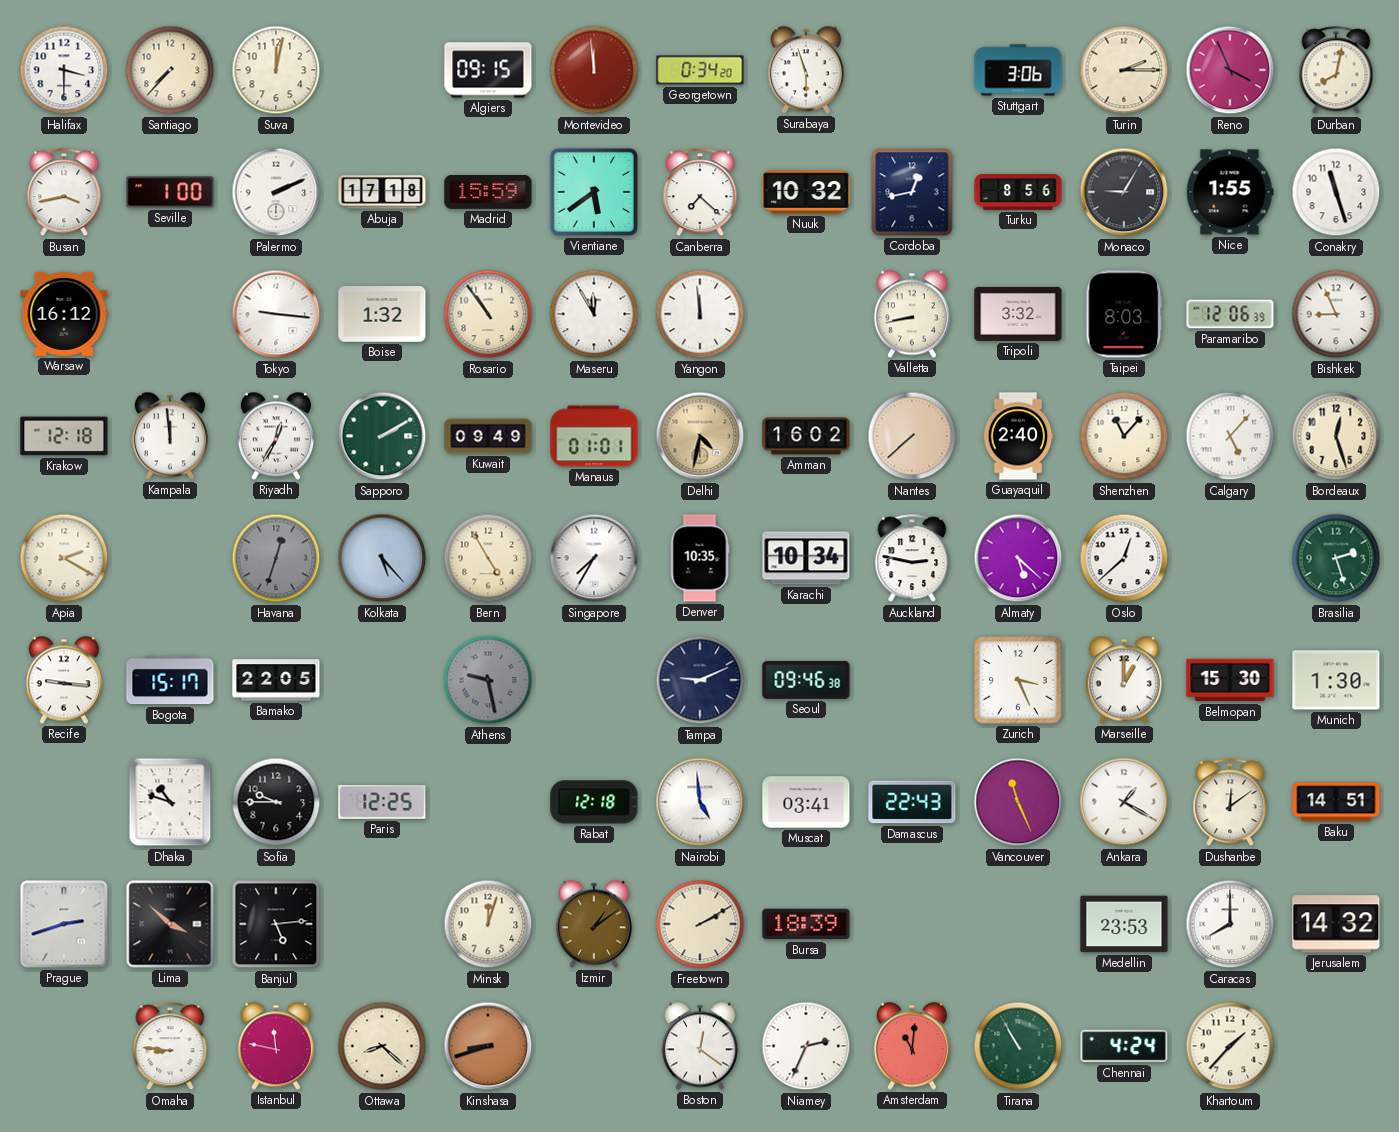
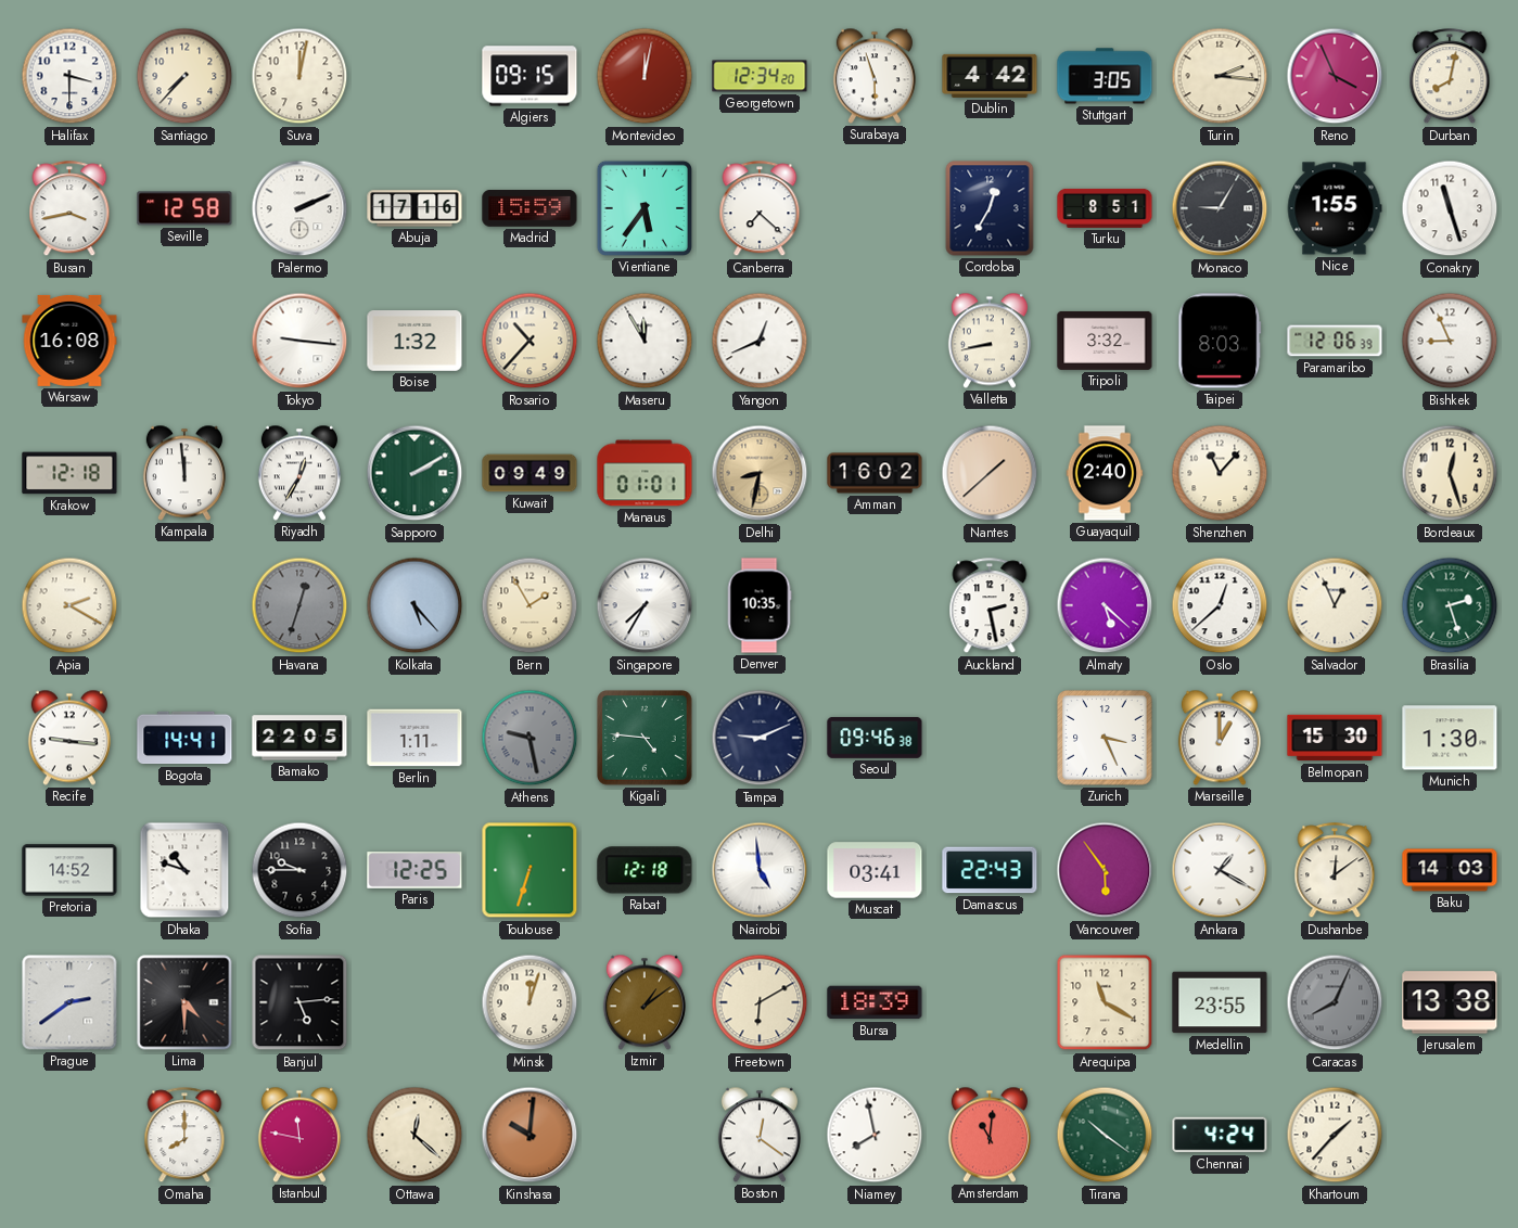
Montevideo: 11:59 -> 12:02 (645, 76)
Georgetown: 0:34 -> 12:34 (760, 76)
Dublin: none -> 4:42 (990, 76)
Stuttgart: 3:06 -> 3:05 (1105, 76)
Turin: 2:15 -> 2:16 (1220, 76)
Seville: 1:00 -> 12:58 (184, 208)
Abuja: 17:18 -> 17:16 (414, 208)
Vientiane: 5:39 -> 5:36 (645, 208)
Nuuk: 10:32 -> none (806, 192)
Cordoba: 12:43 -> 12:35 (990, 208)
Turku: 8:56 -> 8:51 (1105, 208)
Warsaw: 16:12 -> 16:08 (69, 341)
Rosario: 10:54 -> 10:37 (530, 341)
Yangon: 11:59 -> 12:41 (760, 341)
Delhi: 4:32 -> 8:32 (760, 473)
Nantes: 7:38 -> 1:38 (990, 473)
Calgary: 5:07 -> none (1230, 436)
Bern: 4:55 -> 1:55 (530, 605)
Karachi: 10:34 -> none (806, 558)
Auckland: 2:47 -> 2:28 (990, 606)
Salvador: none -> 12:56 (1335, 605)
Bogota: 15:17 -> 14:41 (184, 738)
Berlin: none -> 1:11 (414, 738)
Kigali: none -> 4:46 (645, 738)
Pretoria: none -> 14:52 (69, 870)
Toulouse: none -> 6:33 (530, 870)
Vancouver: 11:26 -> 5:54 (1105, 870)
Baku: 14:51 -> 14:03 (1450, 870)
Prague: 2:42 -> 2:39 (69, 1002)
Lima: 3:52 -> 4:30 (184, 1002)
Freetown: 2:10 -> 6:10 (760, 1002)
Arequipa: none -> 11:20 (1105, 1002)
Medellin: 23:53 -> 23:55 (1220, 1002)
Caracas: 8:00 -> 8:04 (1335, 1002)
Caracas dial: white -> grey (1335, 1002)
Jerusalem: 14:32 -> 13:38 (1450, 1002)
Omaha: 8:46 -> 8:00 (184, 1136)
Ottawa: 8:22 -> 12:22 (414, 1135)
Kinshasa: 8:42 -> 10:01 (530, 1135)
Niamey: 2:34 -> 7:58 (875, 1135)
Tirana: 10:55 -> 10:21 (1105, 1135)
